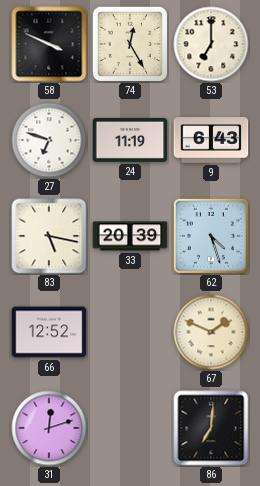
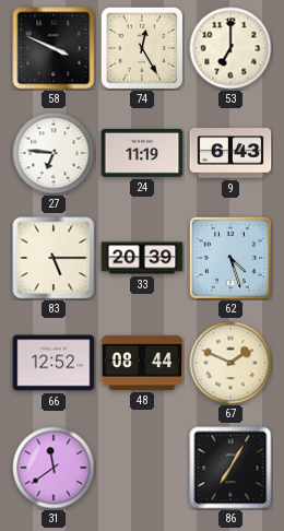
27: 6:48 -> 6:46 (54, 153)
83: 5:17 -> 5:15 (54, 258)
48: none -> 08:44 (142, 363)
31: 12:12 -> 11:39 (54, 468)
86: 7:01 -> 7:05 (230, 468)
